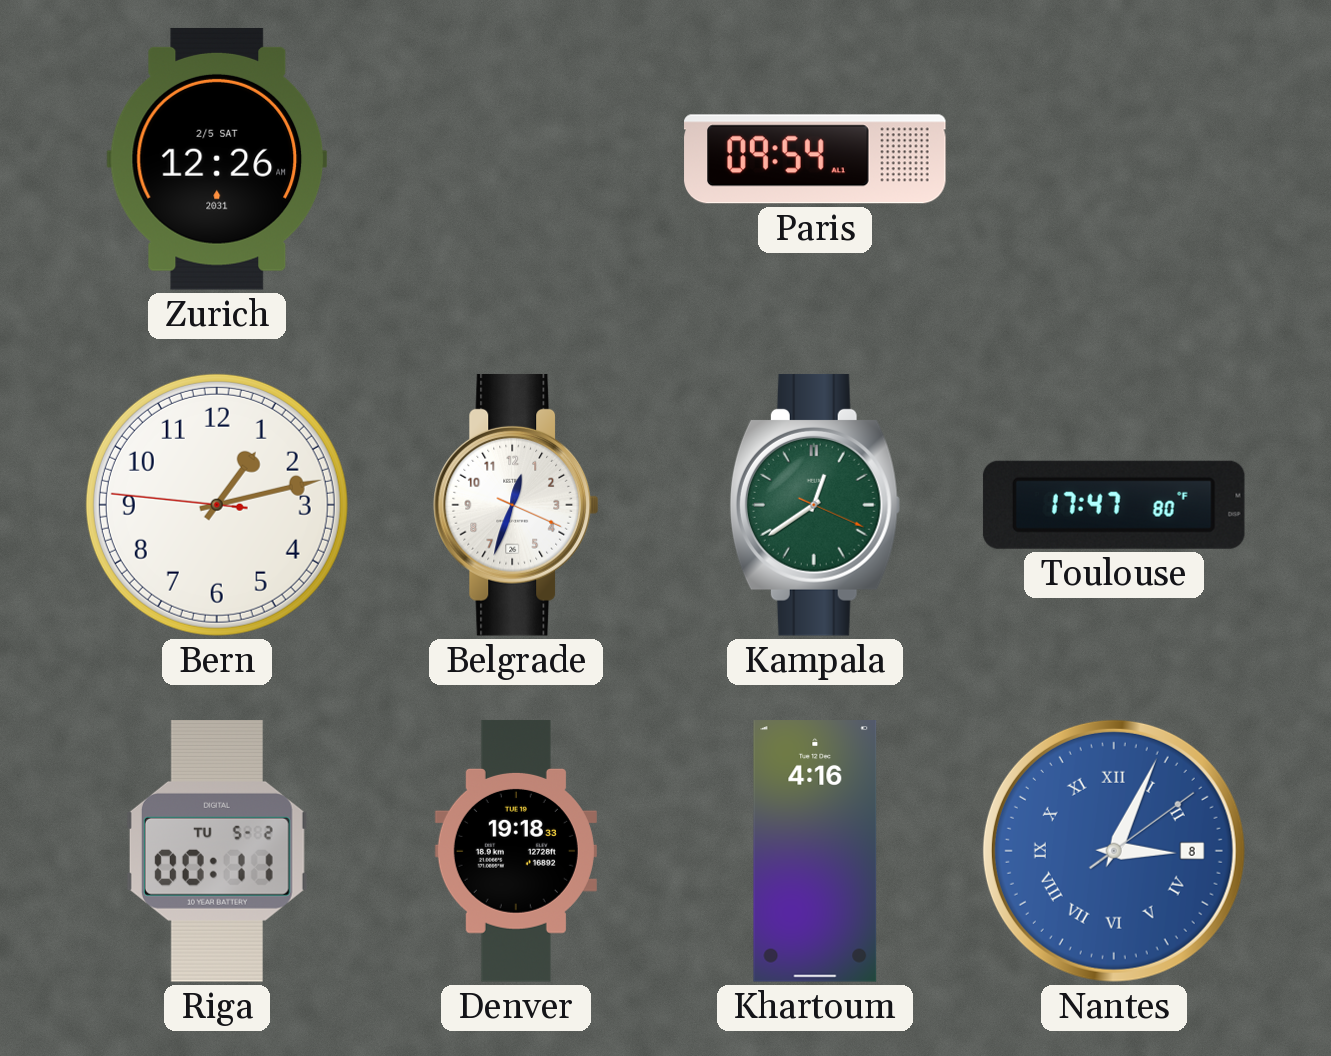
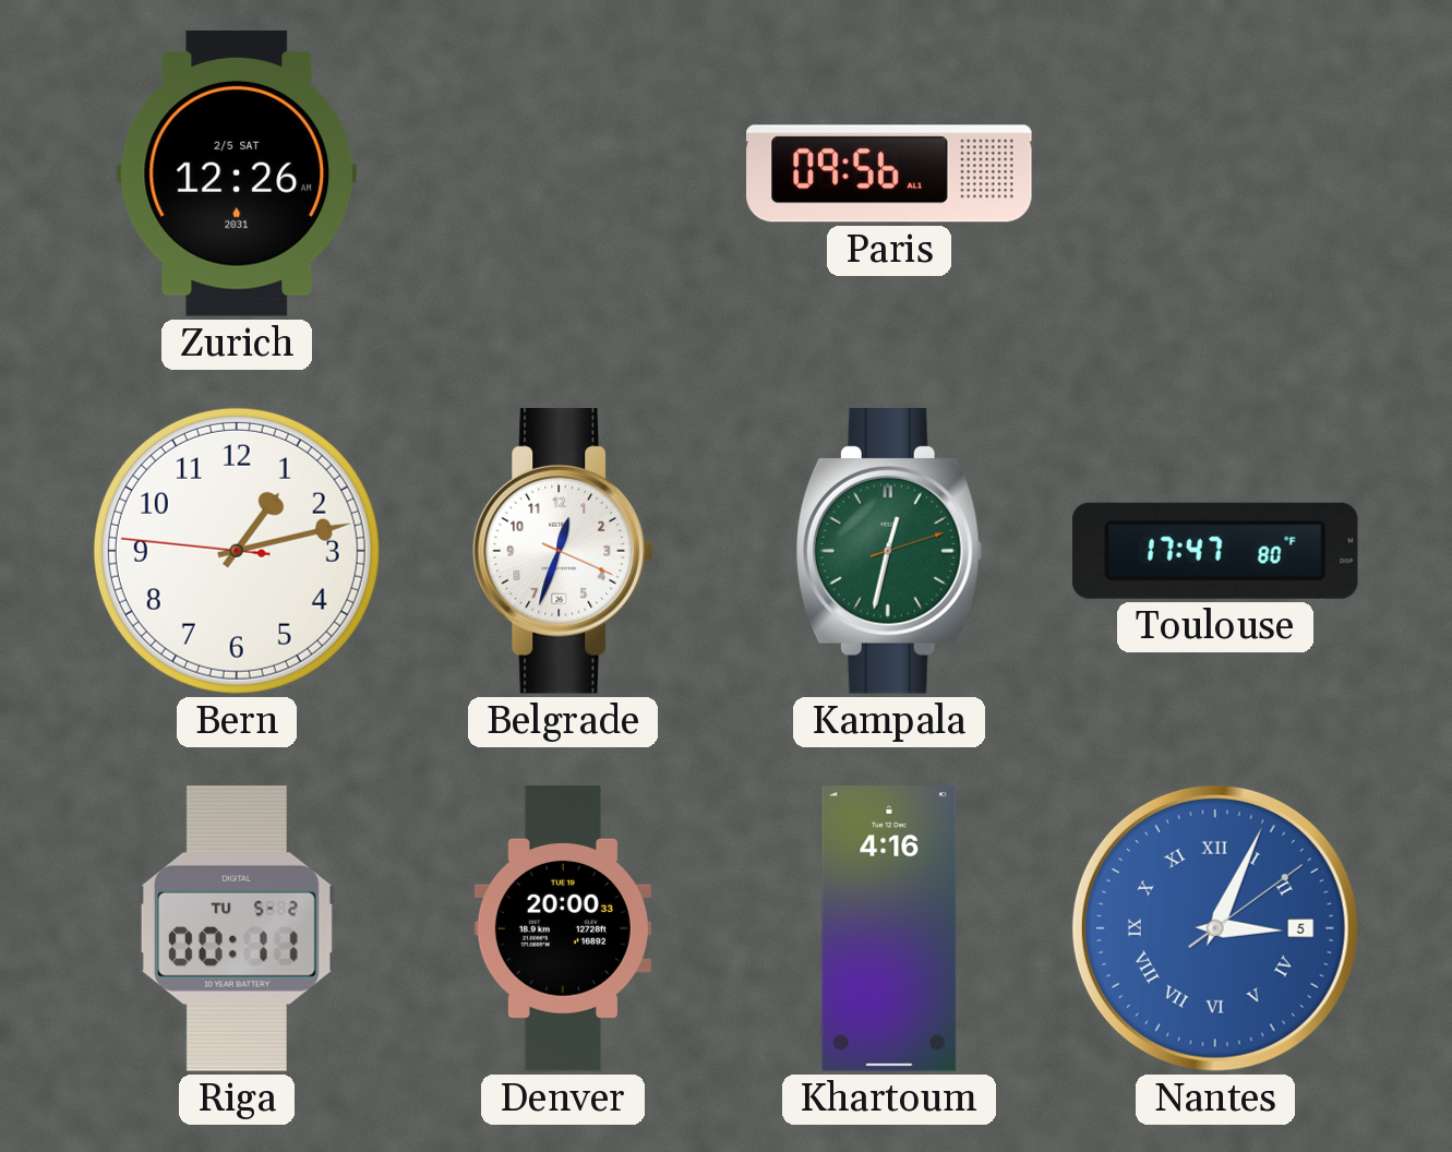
Paris: 09:54 -> 09:56 (889, 173)
Kampala: 12:39 -> 12:32 (889, 551)
Denver: 19:18 -> 20:00 (563, 928)
Nantes date: 8 -> 5 (1215, 928)
